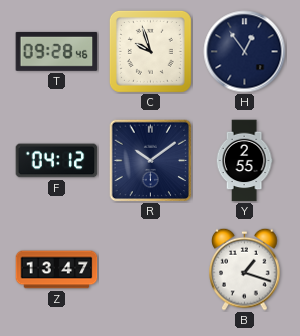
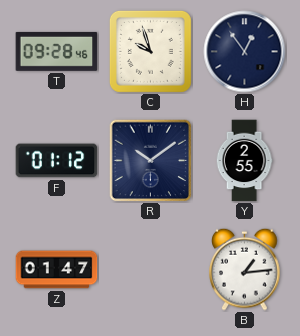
F: 04:12 -> 01:12 (57, 161)
Z: 13:47 -> 01:47 (57, 270)
B: 1:18 -> 1:14 (245, 269)
